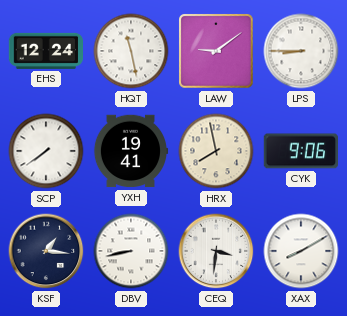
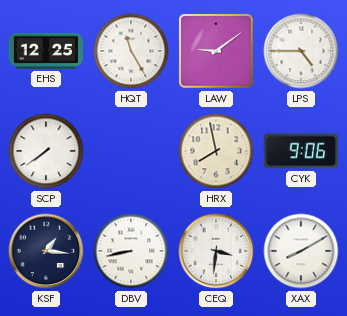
EHS: 12:24 -> 12:25 (45, 51)
HQT: 11:28 -> 11:25 (131, 51)
LPS: 8:45 -> 4:45 (301, 51)
YXH: 19:41 -> none (131, 151)
